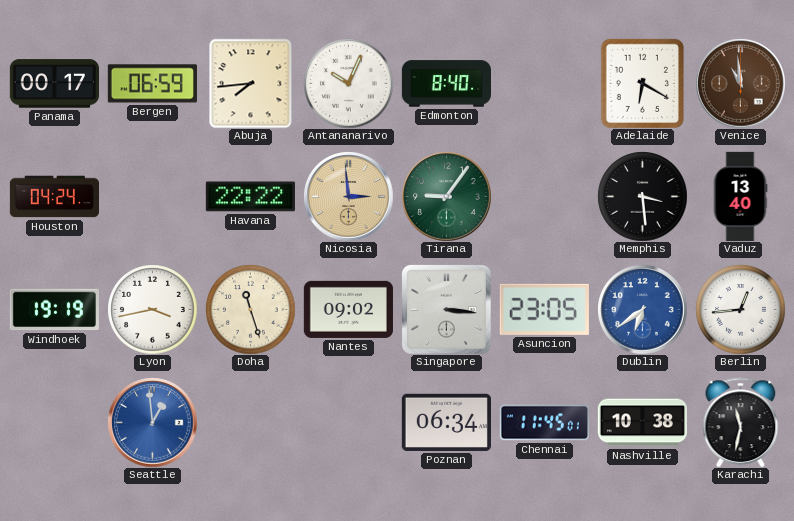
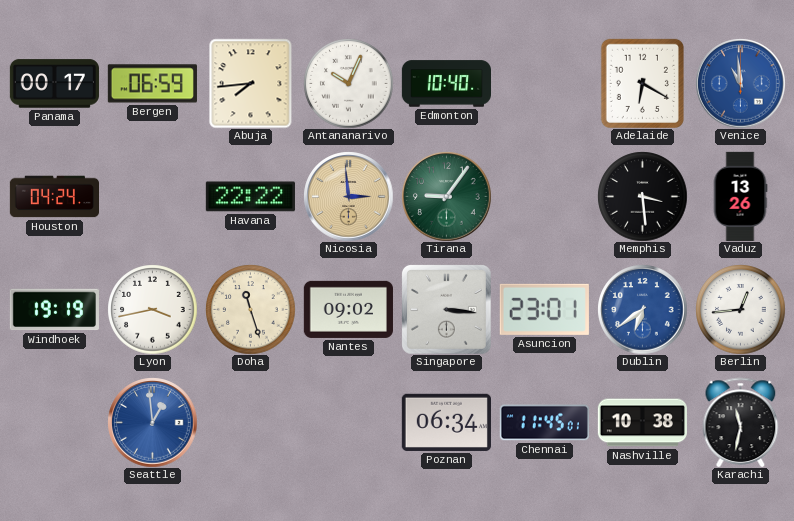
Edmonton: 8:40 -> 10:40 (446, 84)
Venice dial: brown -> blue (740, 83)
Vaduz: 13:40 -> 13:26 (740, 196)
Asuncion: 23:05 -> 23:01 (544, 309)
